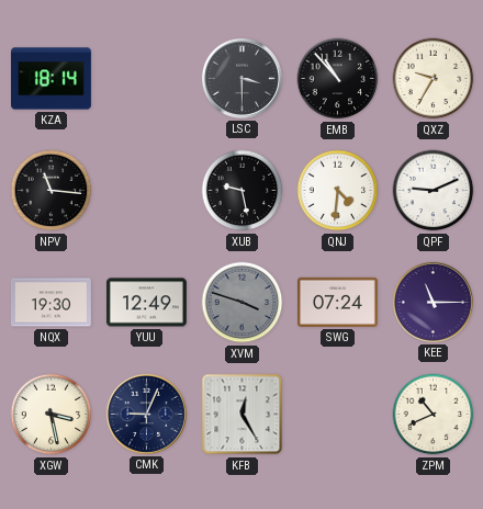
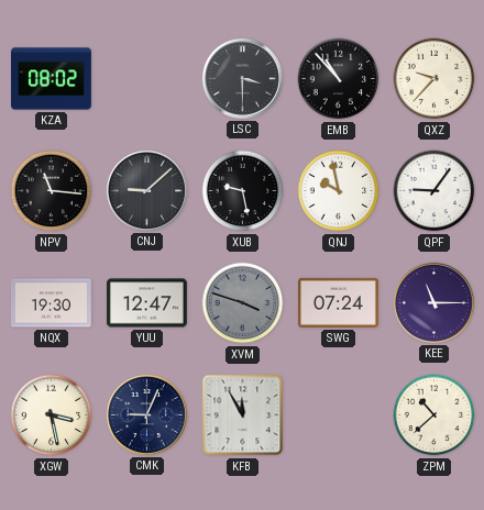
KZA: 18:14 -> 08:02 (52, 79)
QXZ: 9:35 -> 9:37 (435, 79)
CNJ: none -> 9:08 (146, 190)
QNJ: 4:31 -> 9:58 (339, 191)
QPF: 9:11 -> 9:06 (435, 191)
YUU: 12:49 -> 12:47 (146, 303)
KFB: 12:25 -> 11:55 (243, 415)
ZPM: 10:41 -> 10:38 (435, 415)
